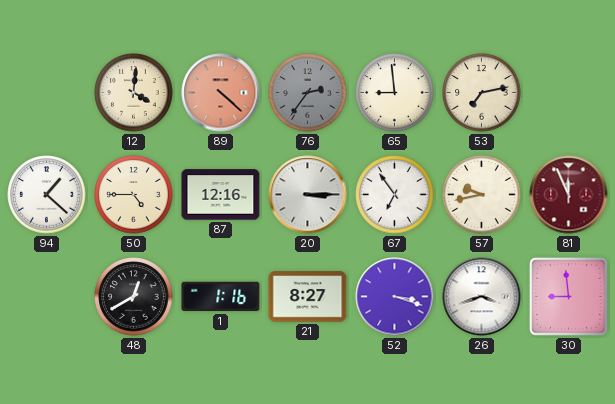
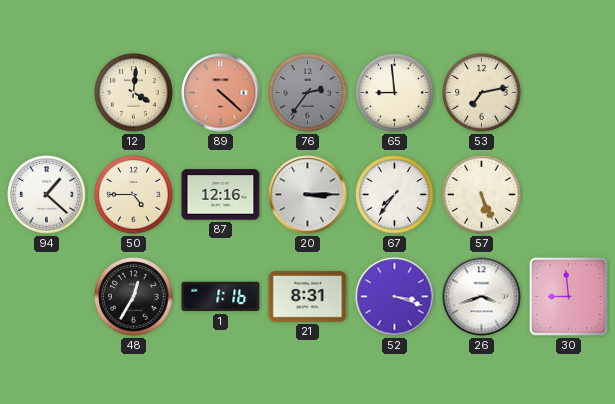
67: 6:54 -> 7:36 (395, 195)
57: 9:43 -> 5:26 (482, 195)
81: 11:56 -> none (569, 195)
48: 12:40 -> 12:35 (134, 297)
21: 8:27 -> 8:31 (308, 297)
